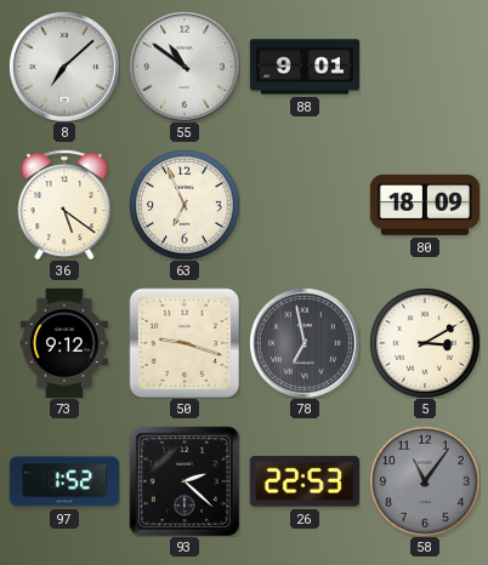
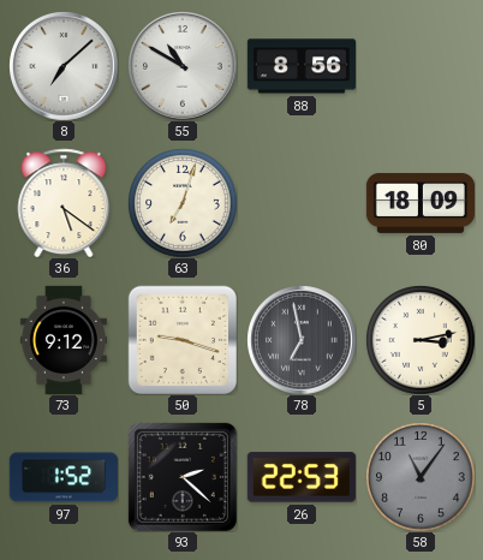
55: 10:51 -> 10:50 (183, 66)
88: 9:01 -> 8:56 (300, 66)
63: 6:56 -> 7:03 (183, 203)
5: 3:10 -> 3:13 (421, 340)
